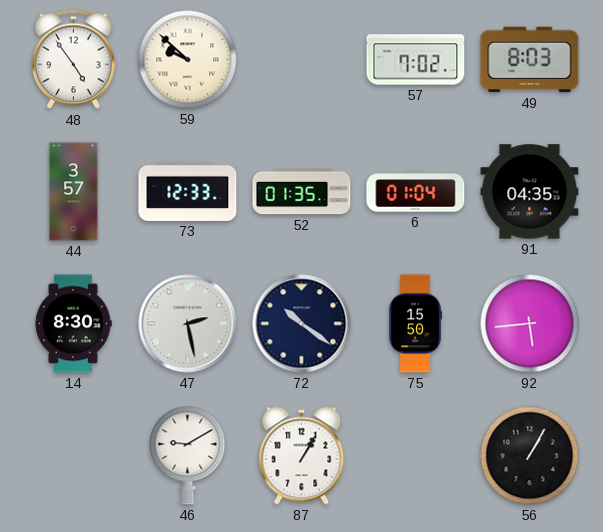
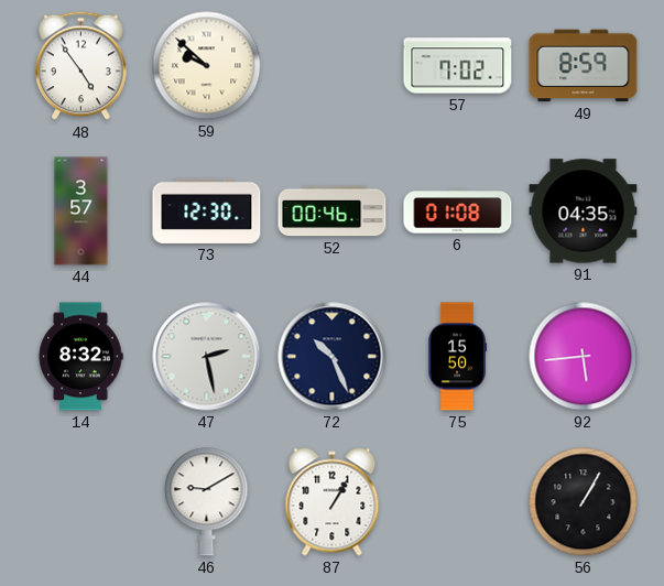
49: 8:03 -> 8:59 (584, 66)
73: 12:33 -> 12:30 (207, 210)
52: 01:35 -> 00:46 (333, 211)
6: 01:04 -> 01:08 (458, 211)
14: 8:30 -> 8:32 (80, 357)
72: 10:21 -> 10:26 (333, 357)
